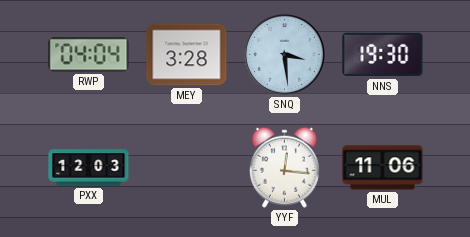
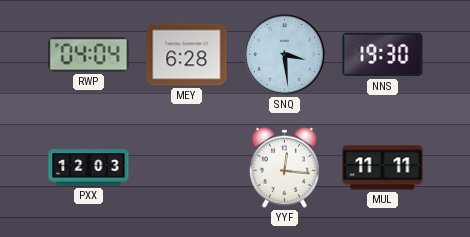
MEY: 3:28 -> 6:28 (187, 55)
MUL: 11:06 -> 11:11 (383, 168)
